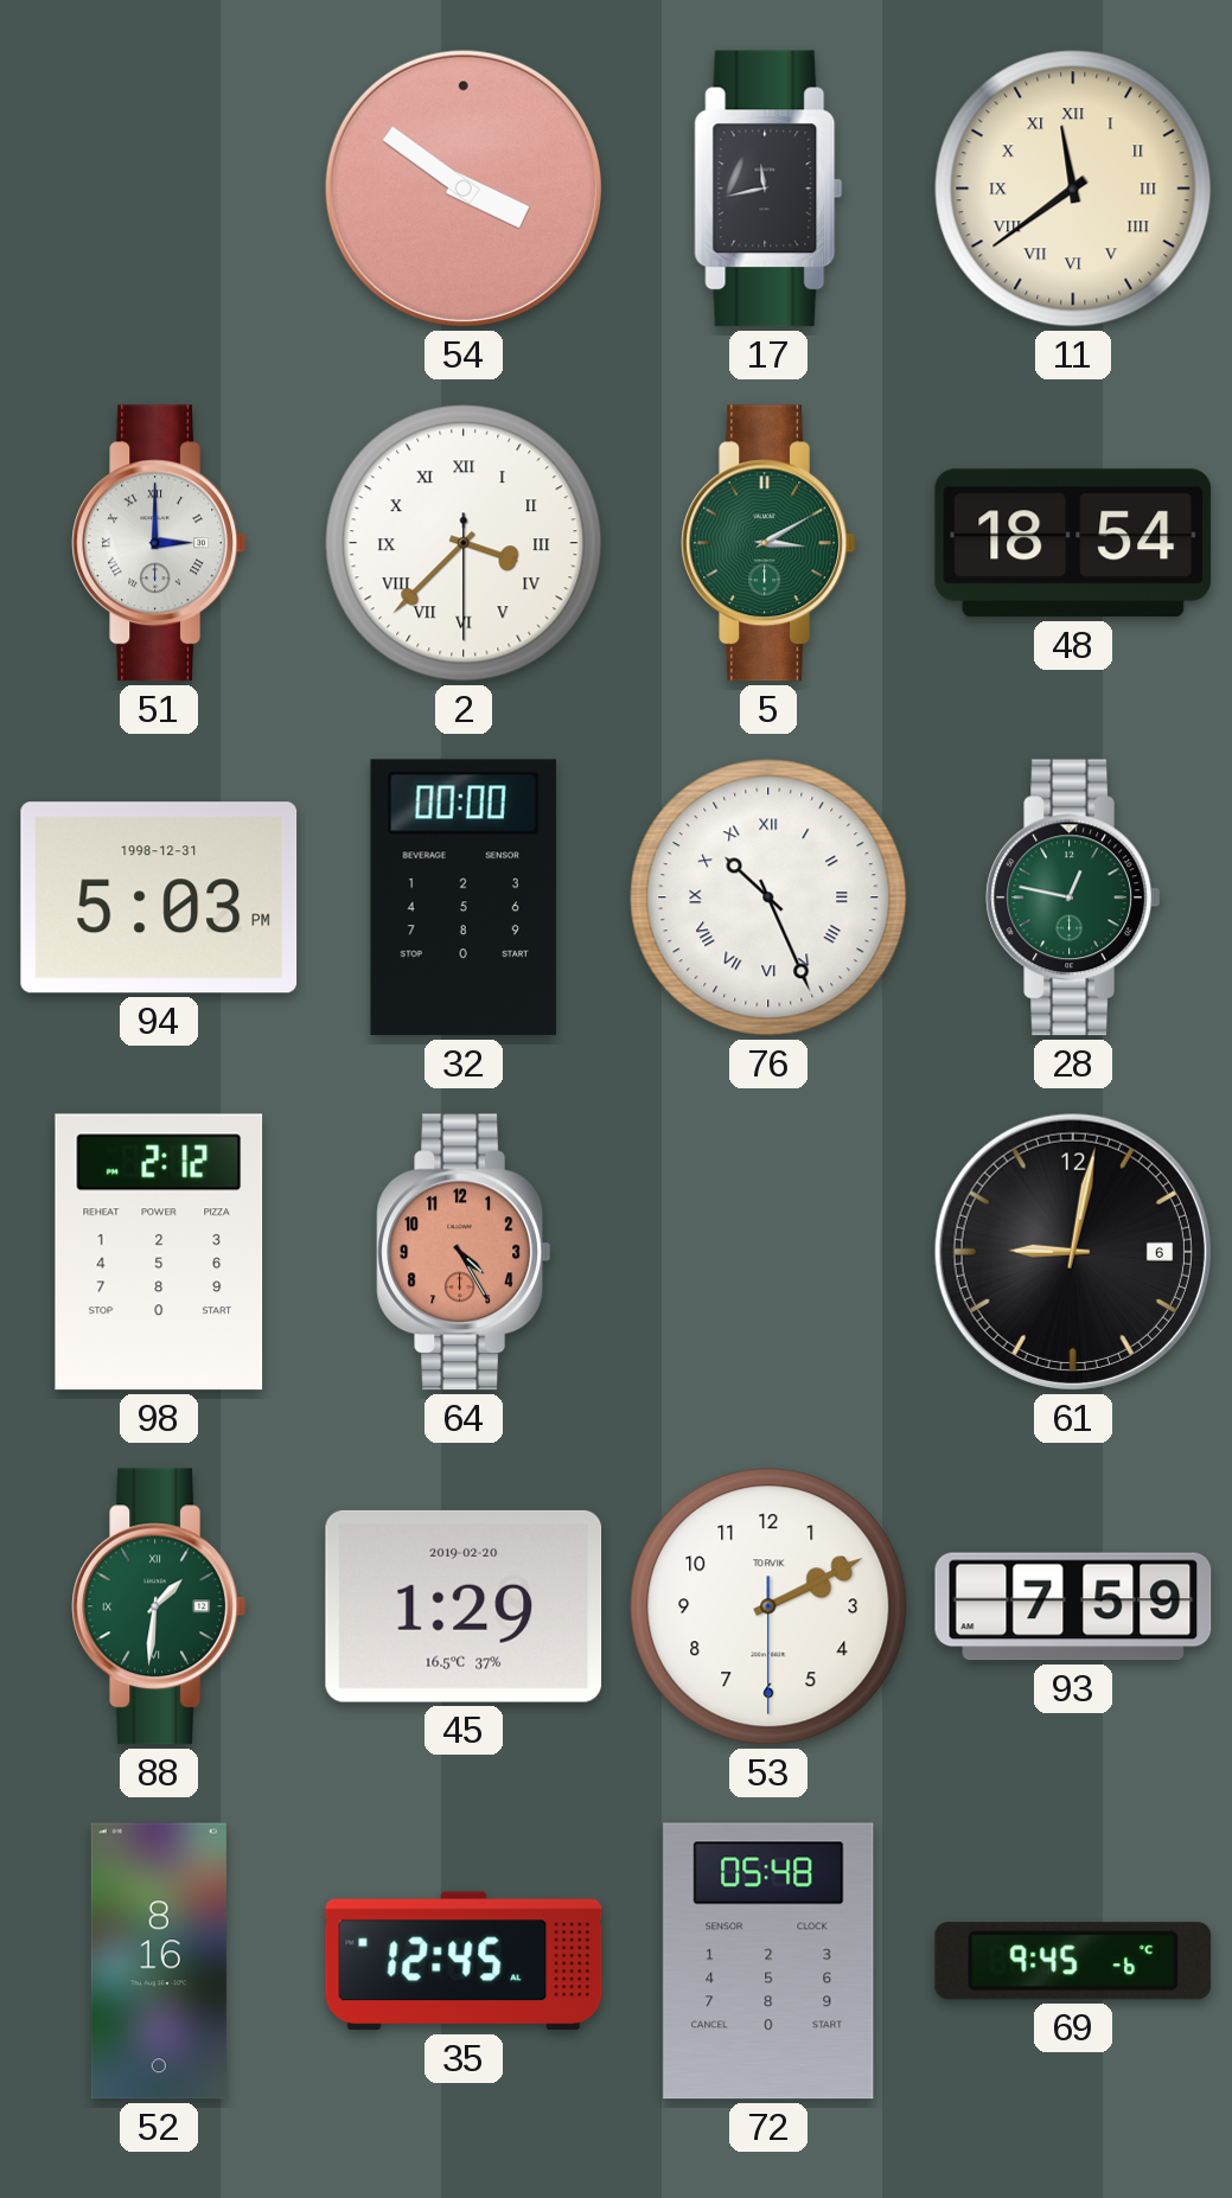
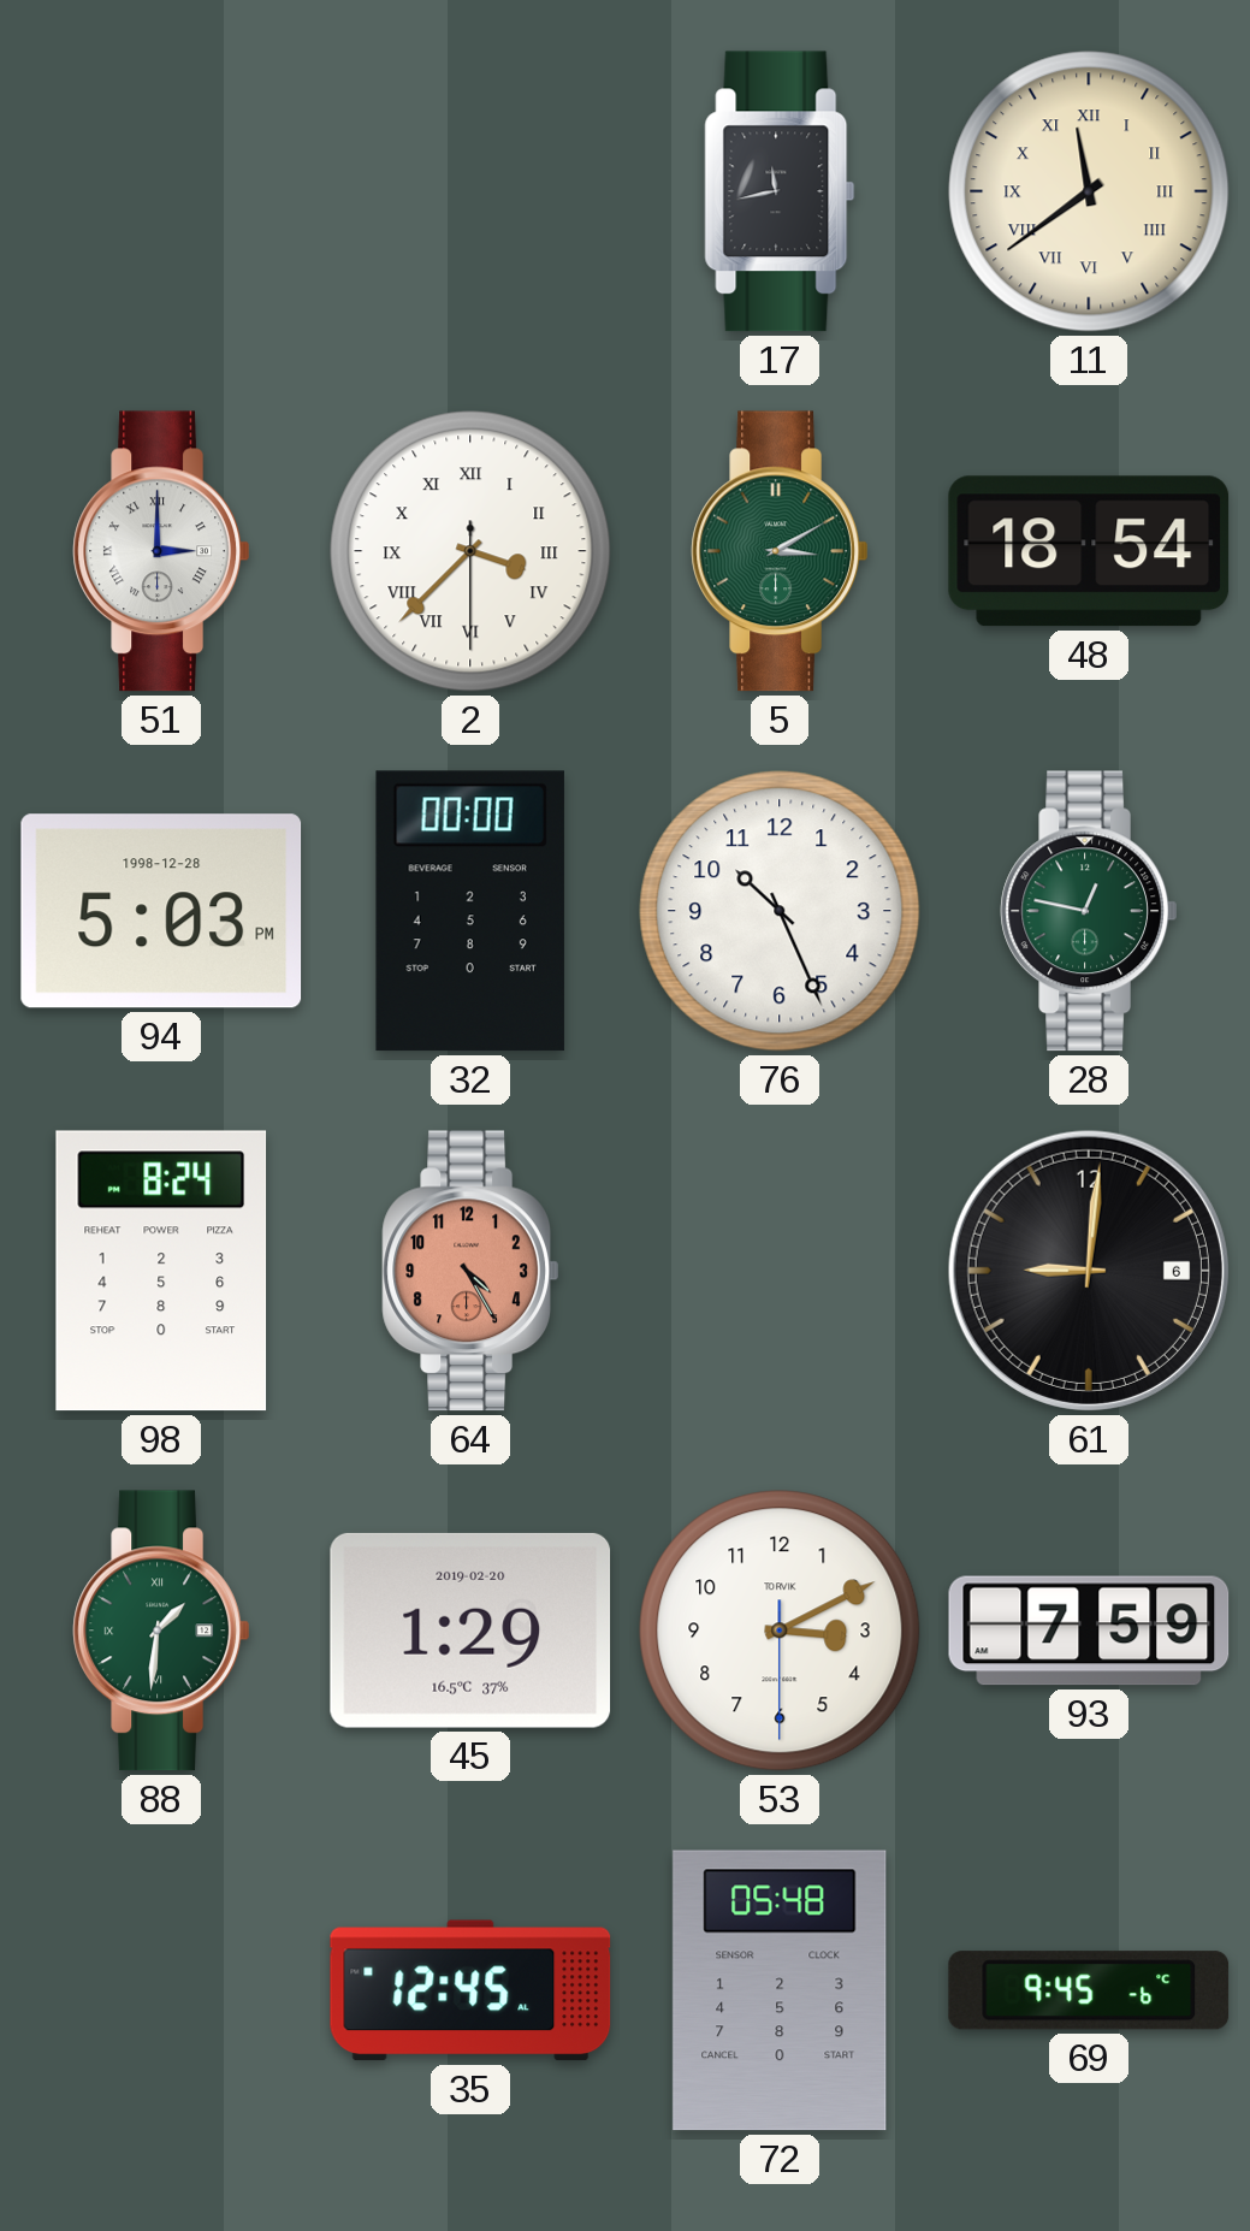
54: 3:51 -> none (464, 189)
94 date: 1998-12-31 -> 1998-12-28 (161, 911)
76 numerals: Roman -> Arabic (780, 911)
98: 2:12 -> 8:24 (161, 1271)
61: 9:02 -> 9:01 (1089, 1271)
53: 2:10 -> 3:10 (780, 1631)
52: 8:16 -> none (159, 1961)
